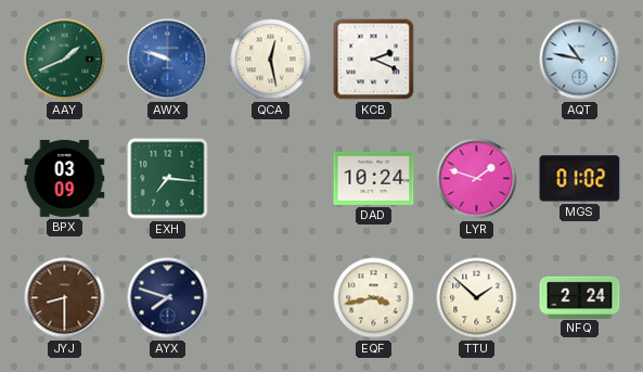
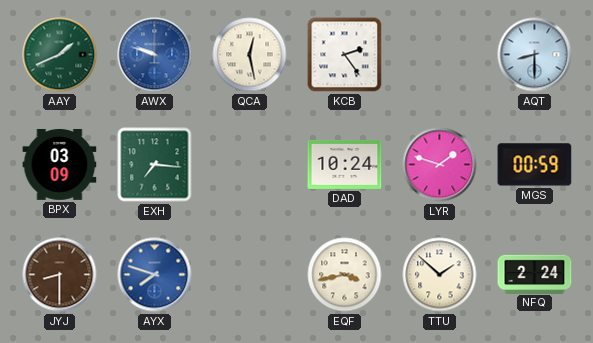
KCB: 2:19 -> 2:24 (345, 55)
AQT: 10:47 -> 8:30 (535, 55)
MGS: 01:02 -> 00:59 (535, 165)
AYX dial: navy -> blue (155, 275)
